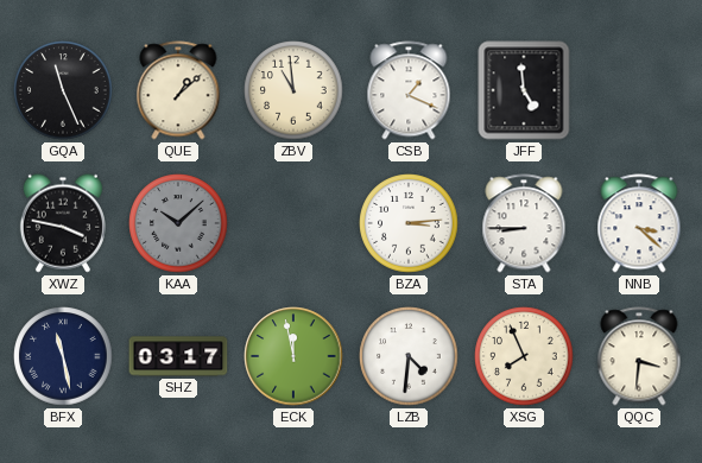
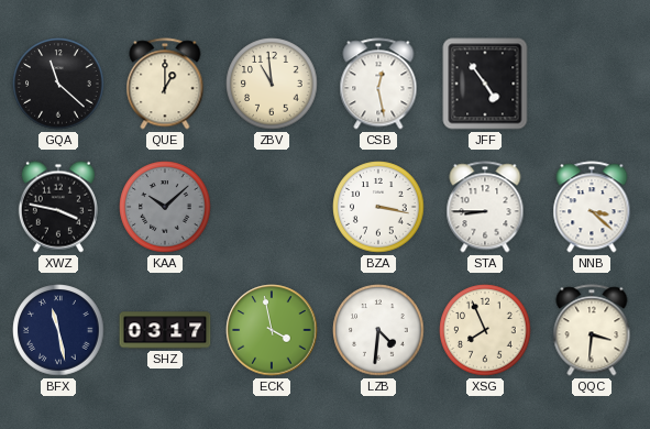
GQA: 11:26 -> 11:22 (58, 84)
QUE: 1:08 -> 1:00 (165, 84)
CSB: 1:19 -> 12:28 (378, 84)
JFF: 4:59 -> 4:54 (485, 84)
BZA: 3:14 -> 3:17 (378, 207)
ECK: 11:58 -> 3:58 (272, 330)
